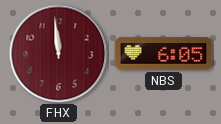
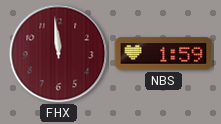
NBS: 6:05 -> 1:59 (164, 54)
